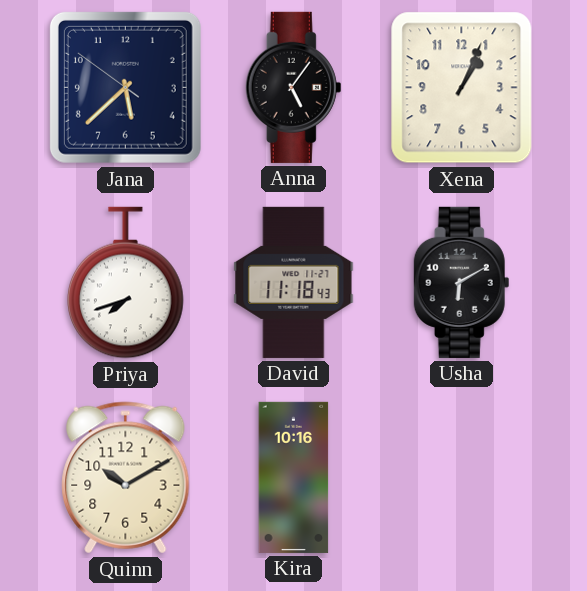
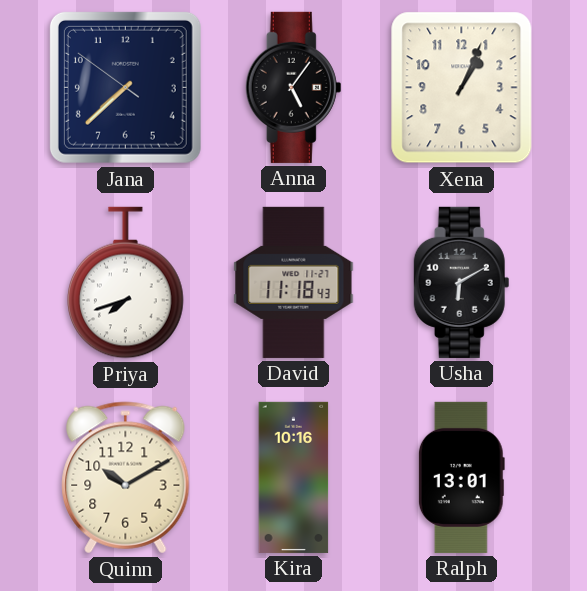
Jana: 5:37 -> 7:37 (125, 87)
Ralph: none -> 13:01 (461, 477)
